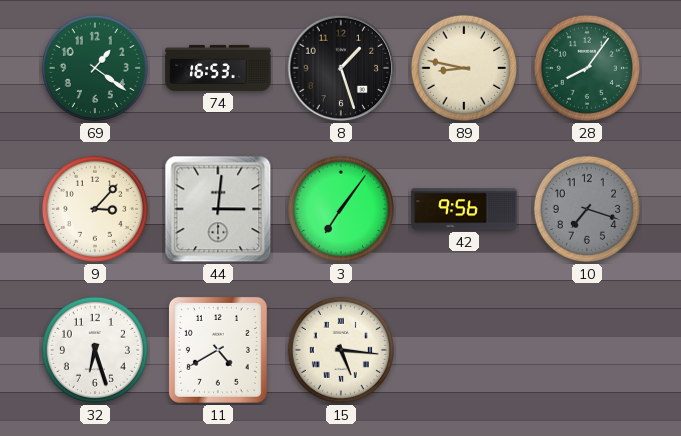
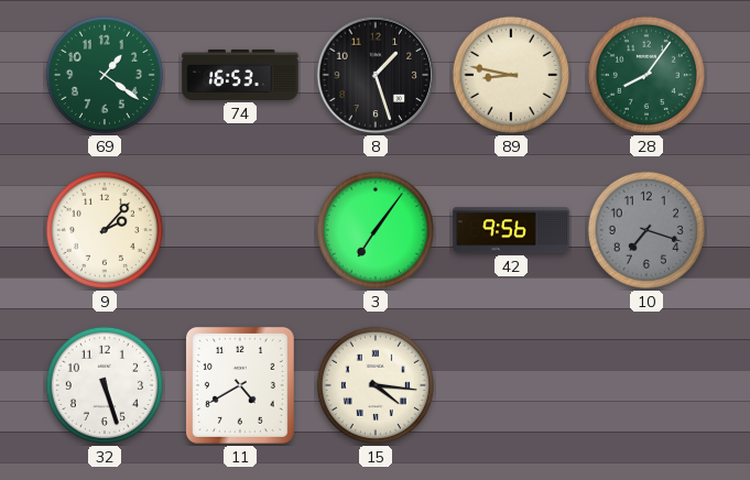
9: 3:07 -> 2:07 (105, 230)
44: 3:01 -> none (218, 209)
32: 6:27 -> 5:27 (105, 385)
15: 5:16 -> 4:16 (376, 385)
